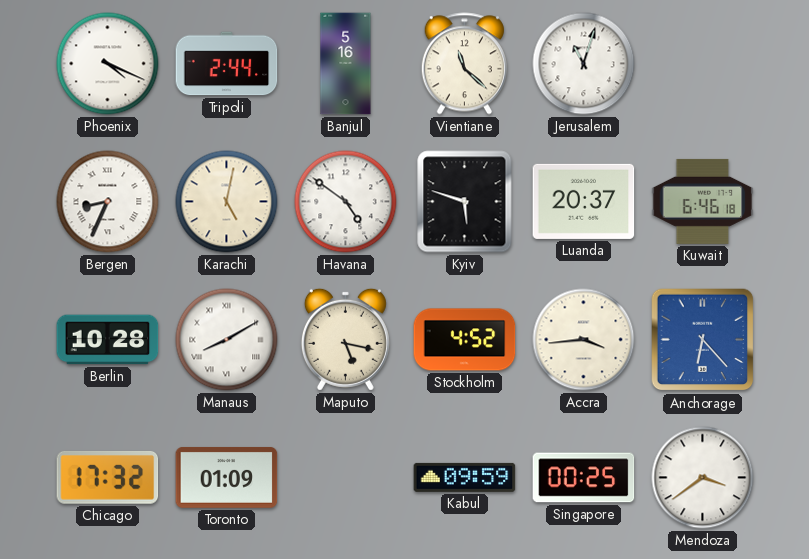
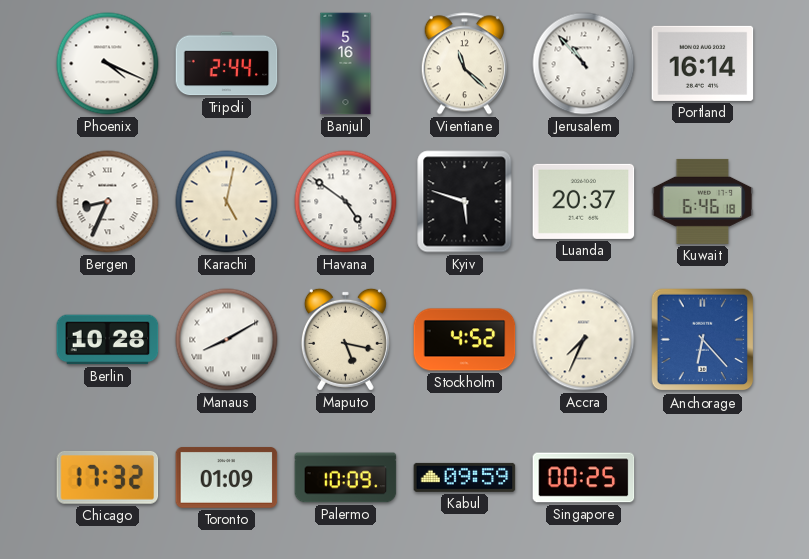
Jerusalem: 11:03 -> 10:53 (584, 64)
Portland: none -> 16:14 (703, 63)
Accra: 3:44 -> 7:34 (584, 340)
Palermo: none -> 10:09 (346, 478)
Mendoza: 3:39 -> none (703, 478)
